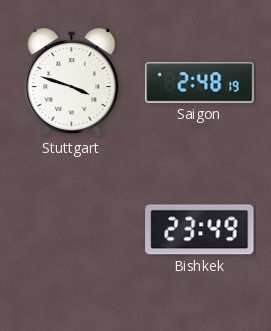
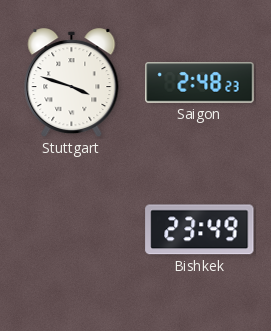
Saigon: 2:48:19 -> 2:48:23 (200, 83)
